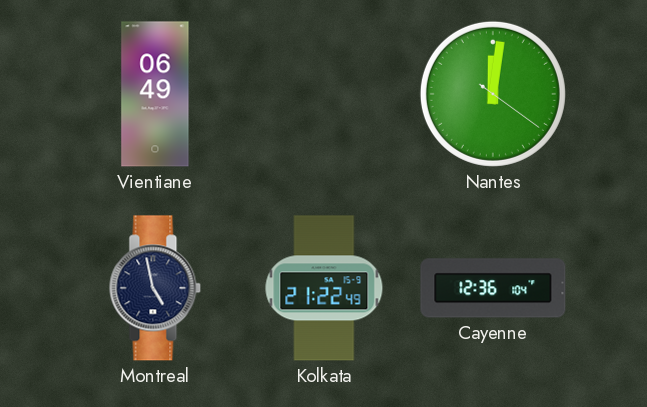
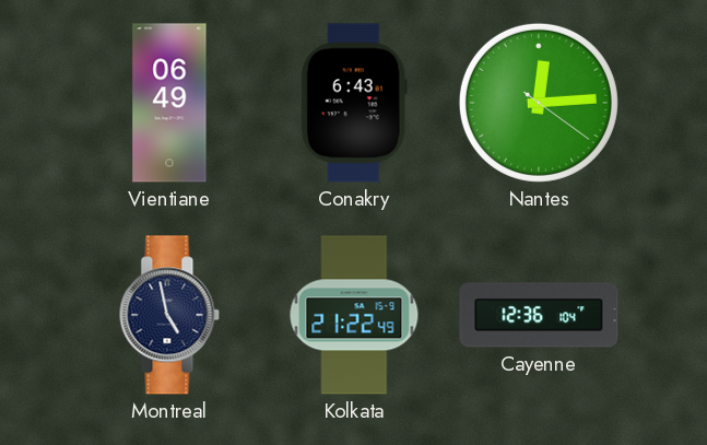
Conakry: none -> 6:43 (354, 103)
Nantes: 12:01 -> 12:14 (539, 103)
